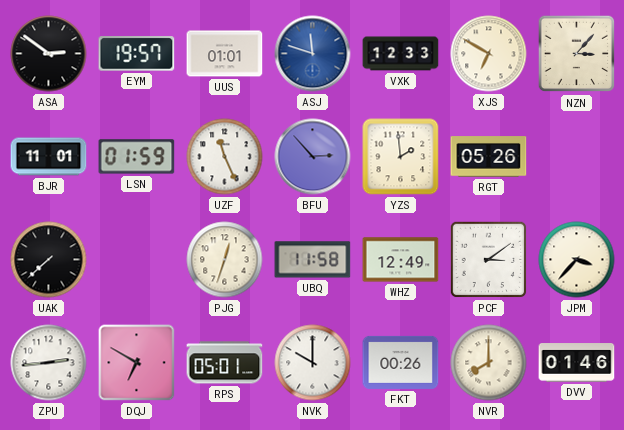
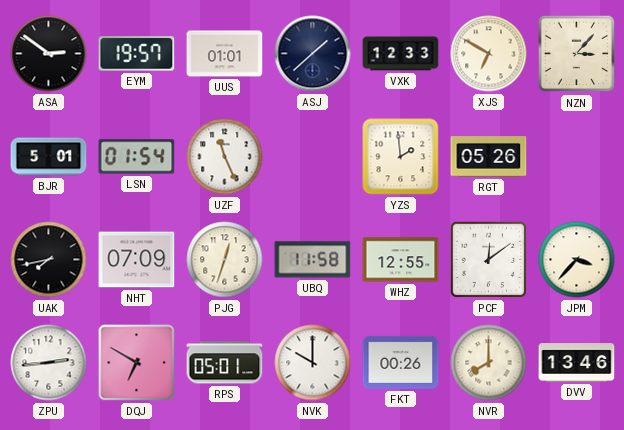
ASJ: 11:48 -> 1:38 (313, 54)
ASJ dial: blue -> navy (313, 54)
BJR: 11:01 -> 5:01 (49, 157)
LSN: 01:59 -> 01:54 (137, 157)
BFU: 2:53 -> none (313, 157)
UAK: 7:38 -> 7:43 (49, 260)
NHT: none -> 07:09 (137, 260)
WHZ: 12:49 -> 12:55 (401, 260)
PCF: 3:09 -> 12:09 (489, 260)
DVV: 01:46 -> 13:46 (577, 363)
